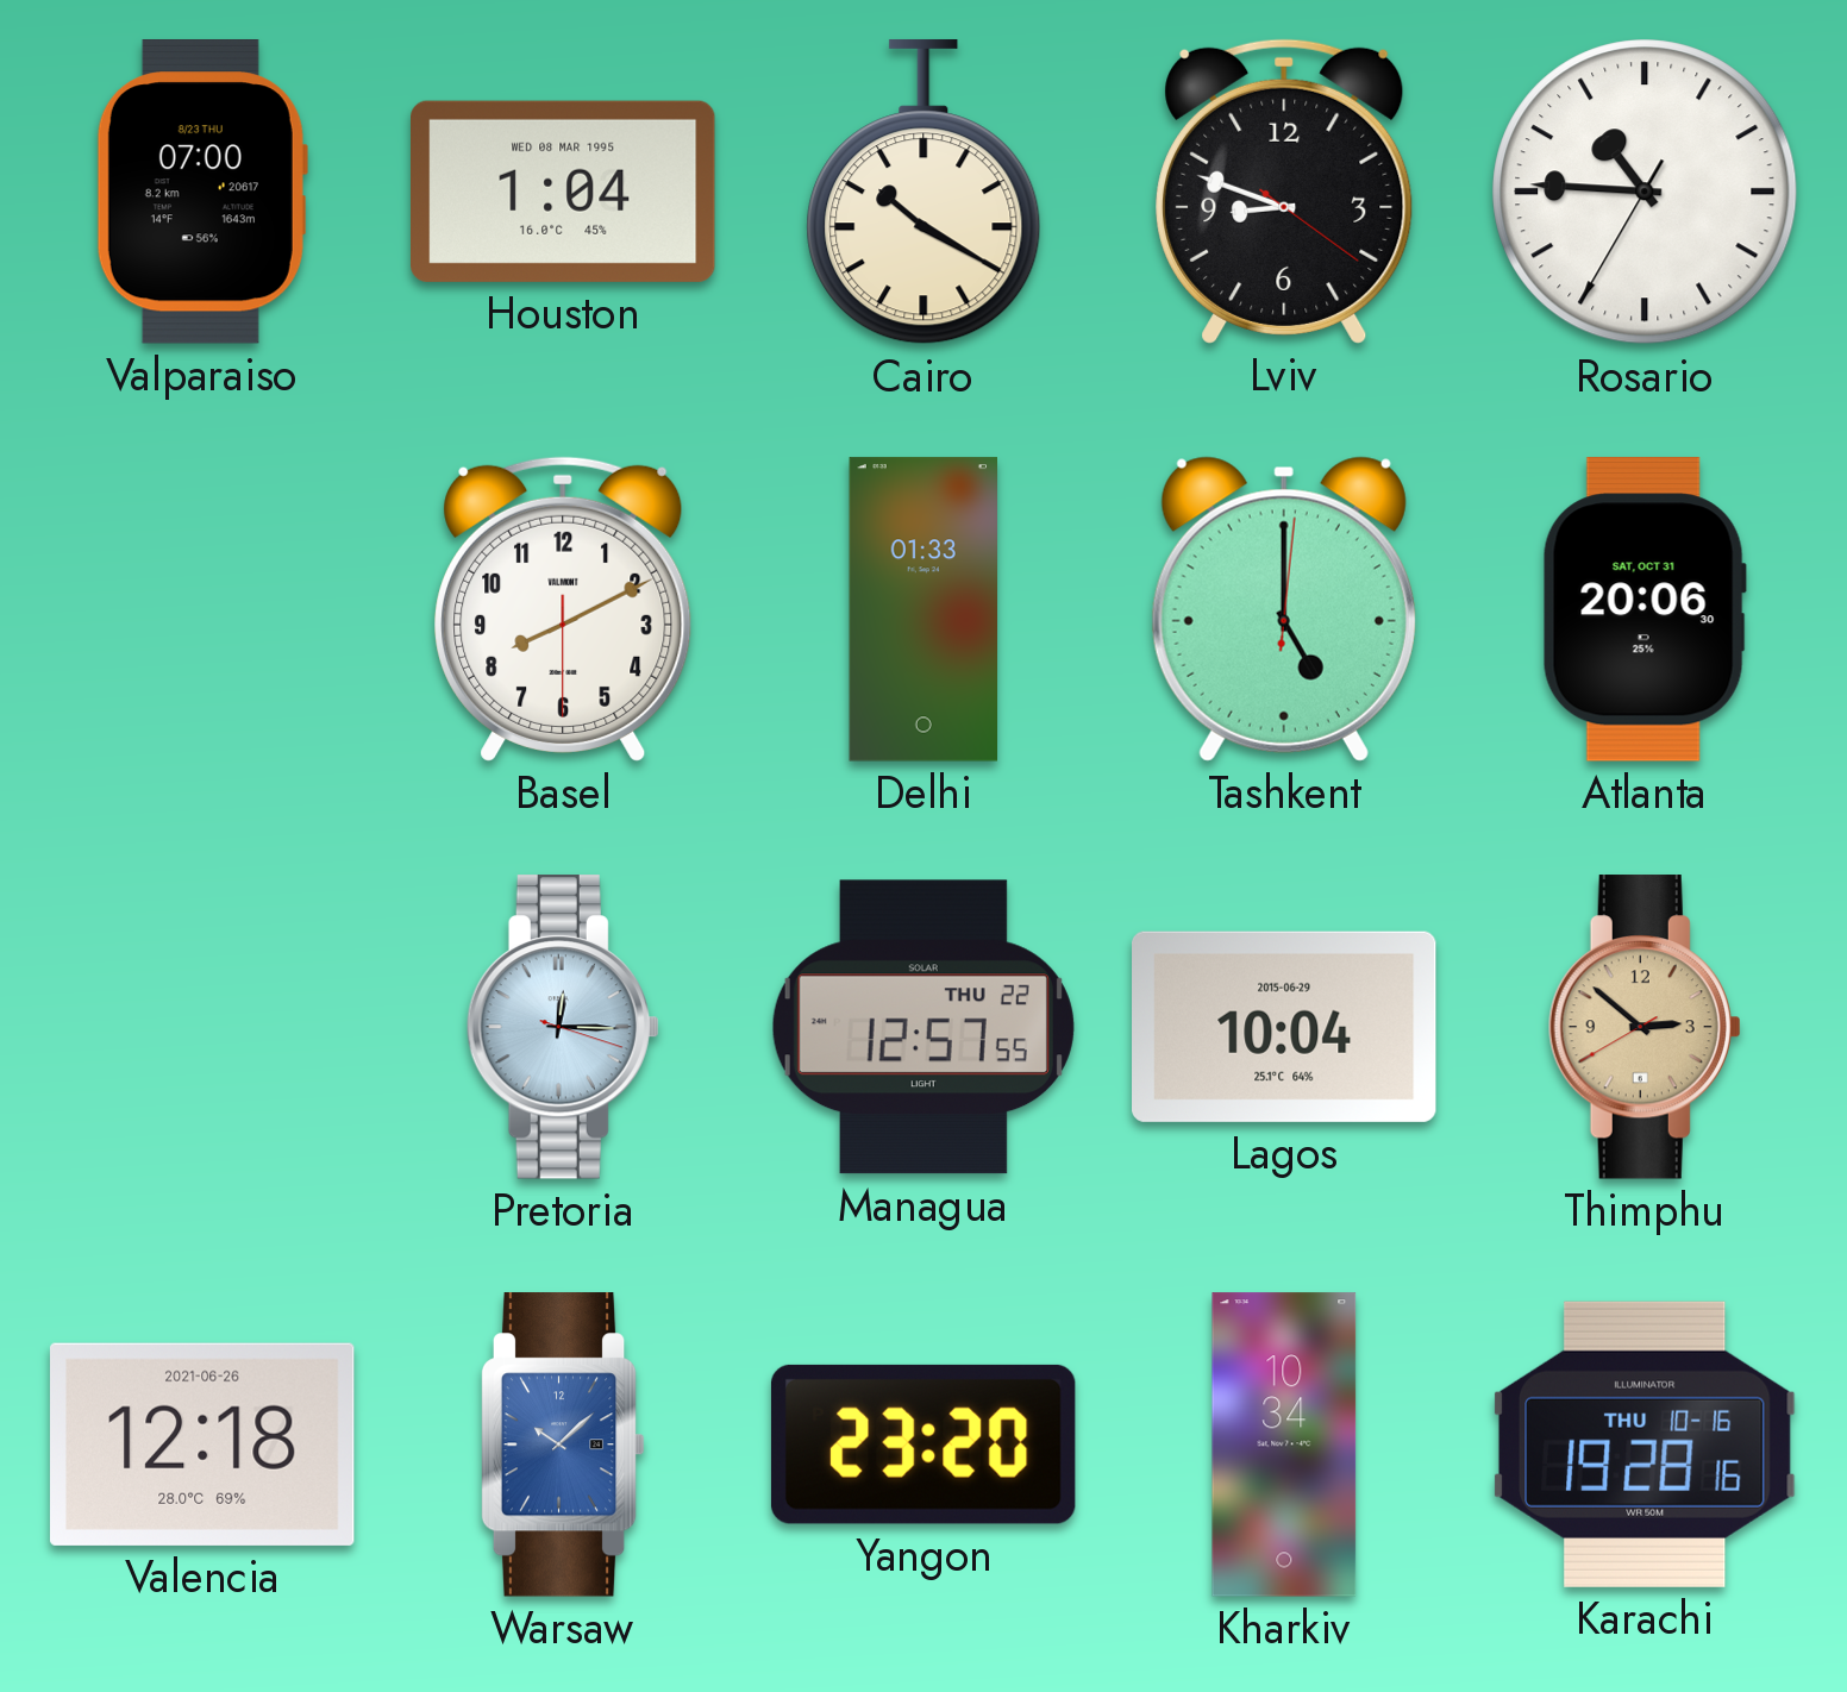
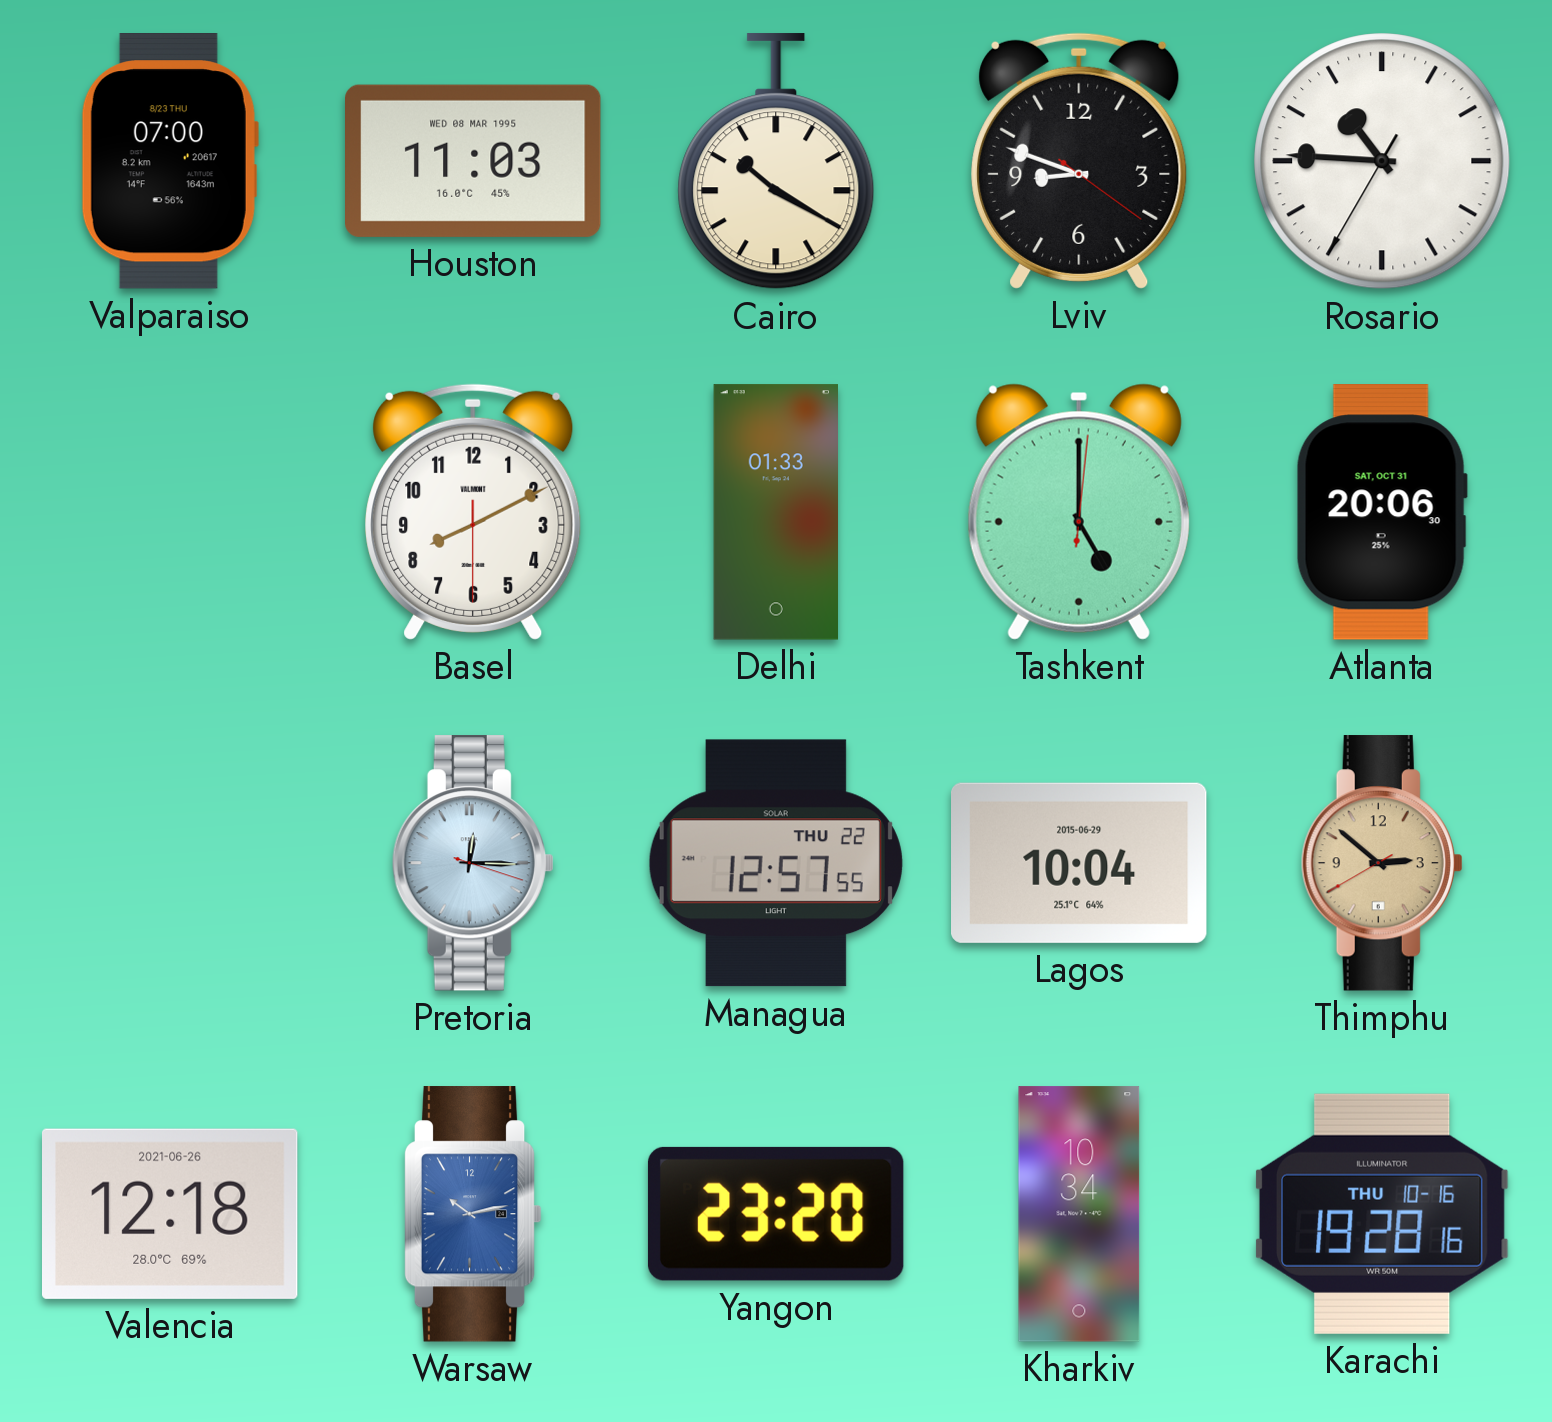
Houston: 1:04 -> 11:03 (474, 161)
Warsaw: 10:08 -> 10:13 (473, 1214)
